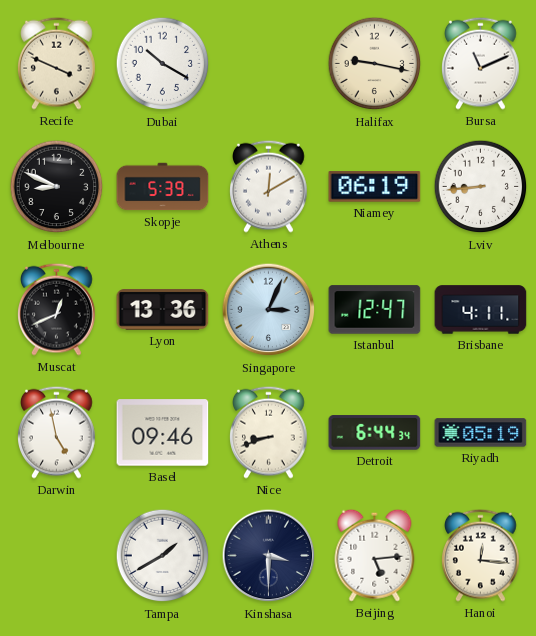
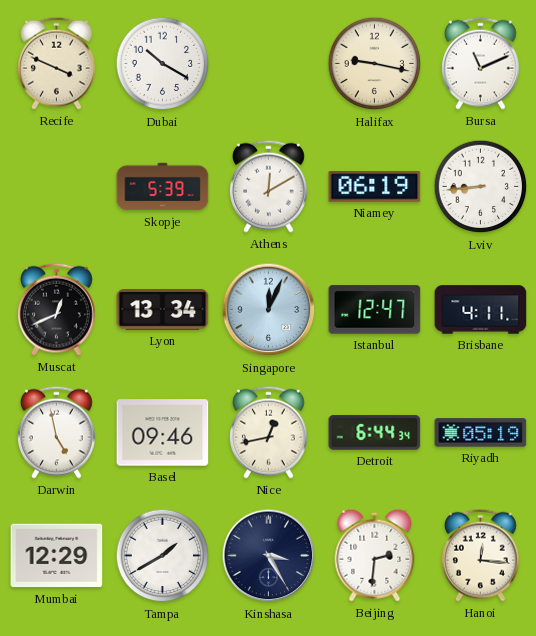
Melbourne: 8:49 -> none (57, 187)
Lyon: 13:36 -> 13:34 (163, 310)
Singapore: 3:04 -> 12:04 (269, 310)
Nice: 8:42 -> 12:43 (269, 432)
Mumbai: none -> 12:29 (57, 556)
Kinshasa: 3:30 -> 3:25 (269, 556)
Beijing: 5:14 -> 2:31 (375, 555)
